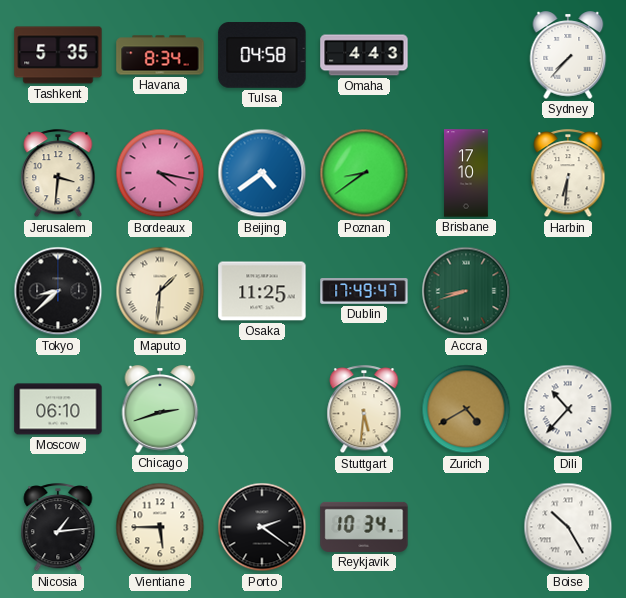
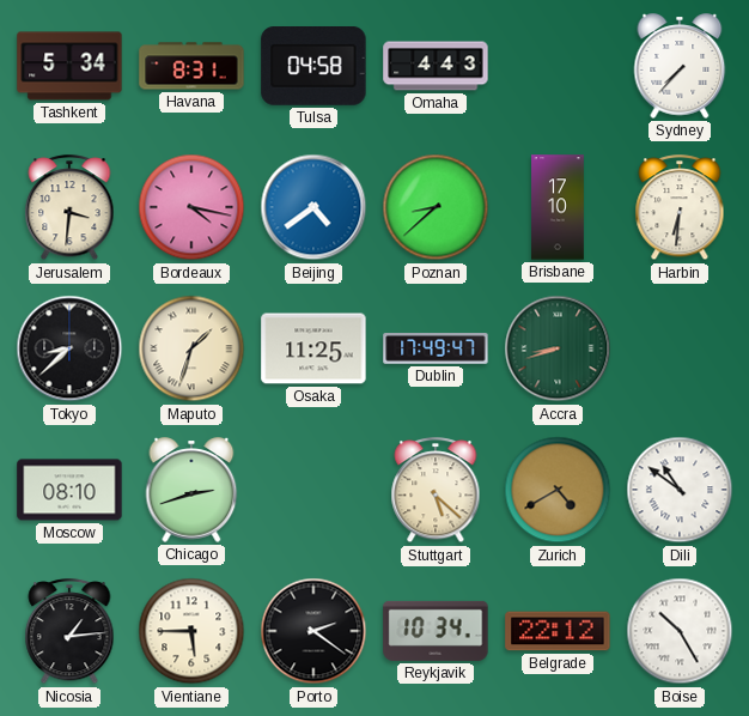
Tashkent: 5:35 -> 5:34 (69, 66)
Havana: 8:34 -> 8:31 (191, 66)
Poznan: 8:39 -> 8:38 (436, 207)
Maputo: 1:31 -> 1:33 (191, 348)
Moscow: 06:10 -> 08:10 (69, 490)
Stuttgart: 5:31 -> 5:22 (436, 491)
Dili: 10:37 -> 10:51 (680, 490)
Belgrade: none -> 22:12 (558, 631)
